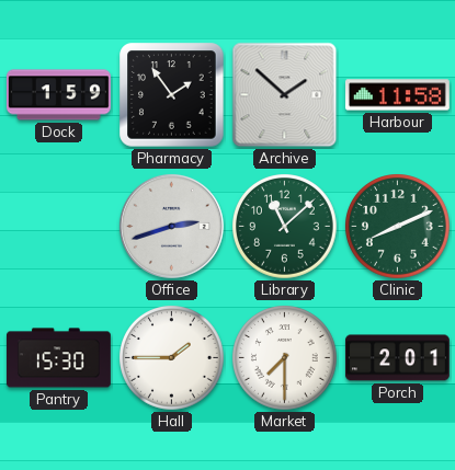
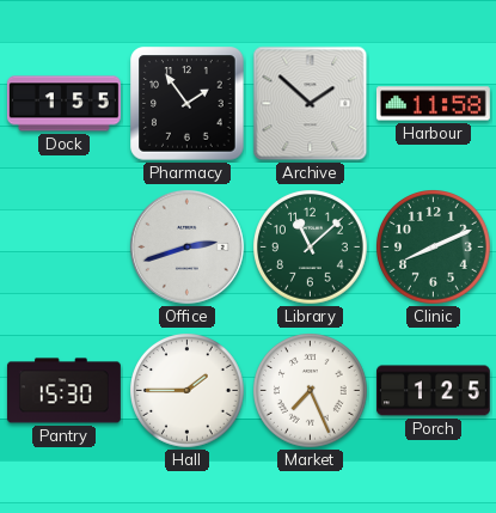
Dock: 1:59 -> 1:55 (63, 104)
Market: 7:30 -> 7:26 (311, 391)
Porch: 2:01 -> 1:25 (433, 391)
